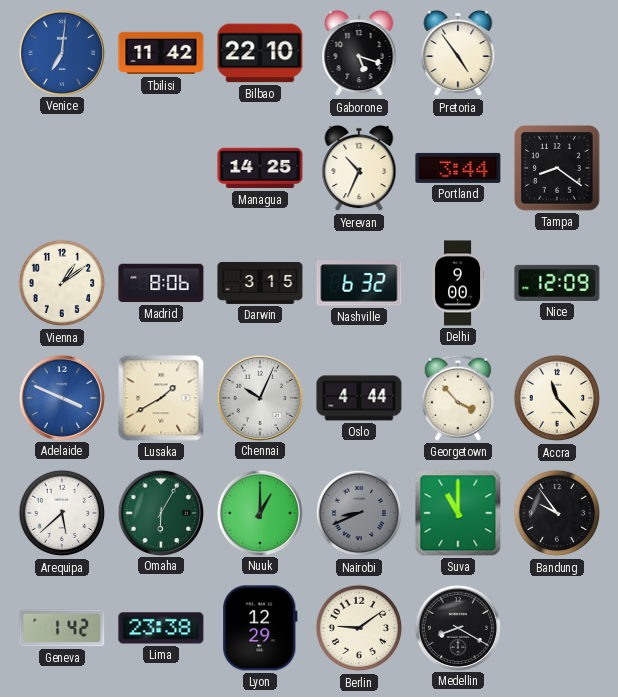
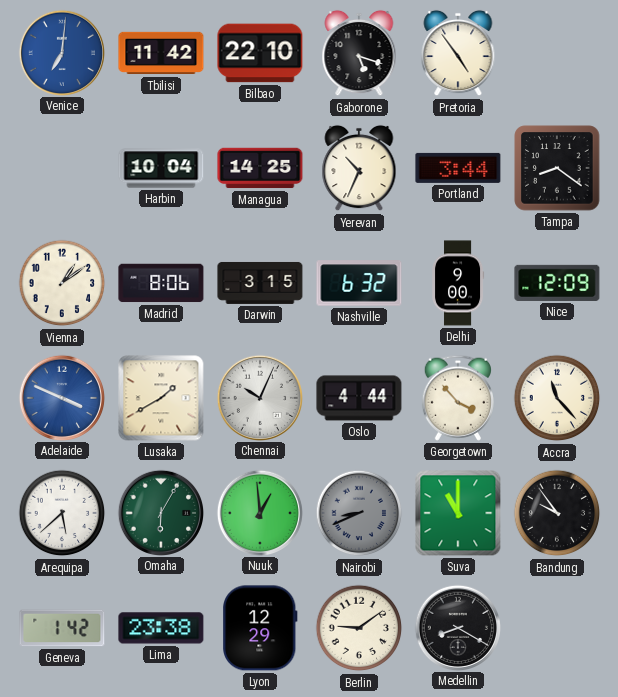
Harbin: none -> 10:04 (161, 168)
Nuuk: 1:00 -> 12:59 (259, 512)
